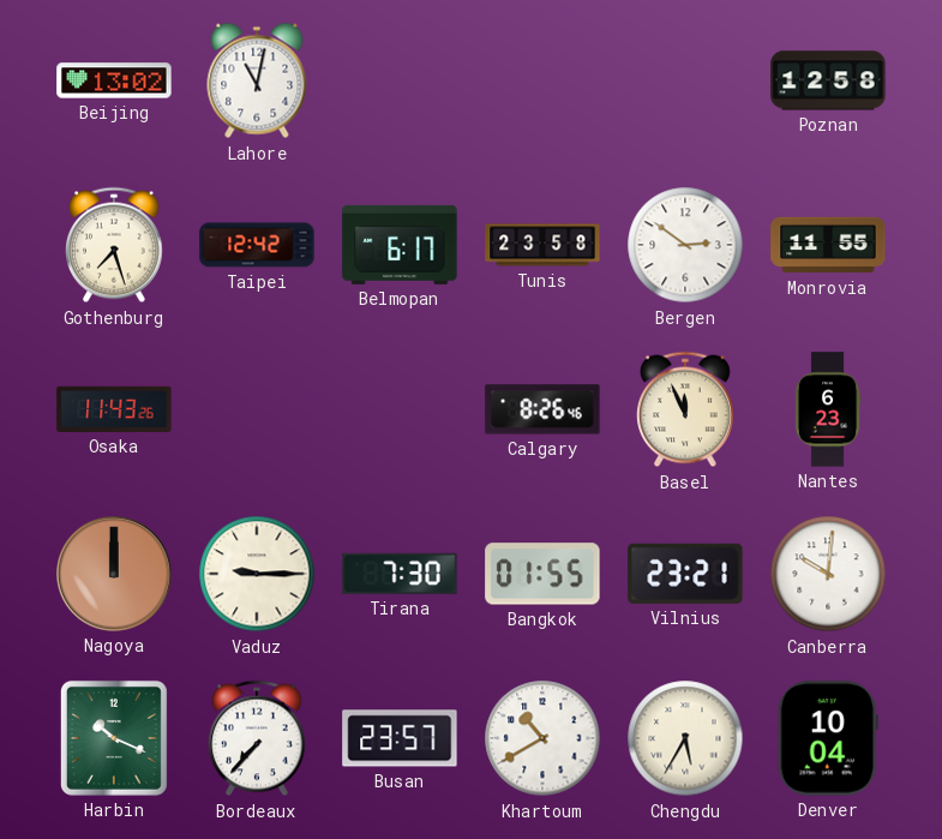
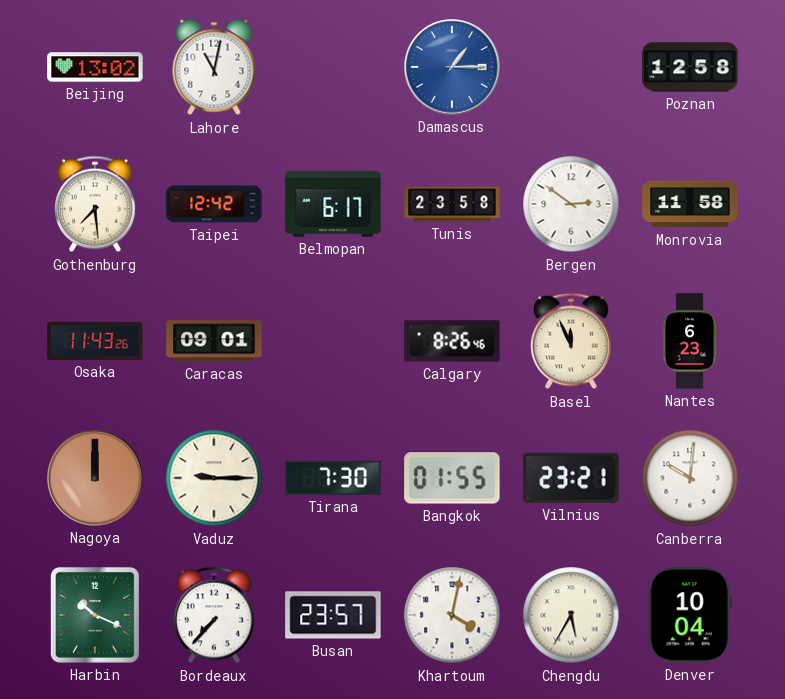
Damascus: none -> 1:15 (452, 67)
Gothenburg: 7:27 -> 7:29 (96, 204)
Monrovia: 11:55 -> 11:58 (690, 204)
Caracas: none -> 09:01 (214, 341)
Khartoum: 10:40 -> 4:02 (452, 615)
